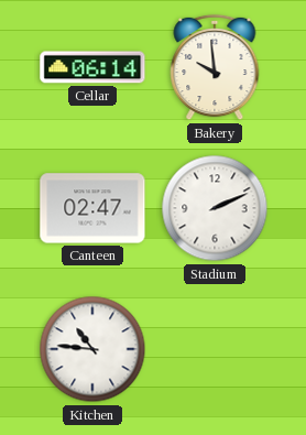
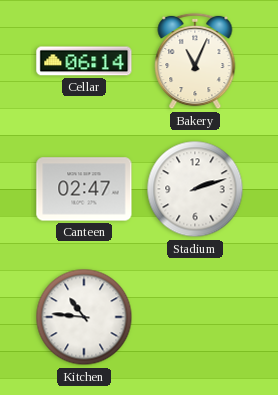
Bakery: 9:59 -> 11:04 (195, 61)
Stadium: 2:11 -> 2:12 (195, 189)
